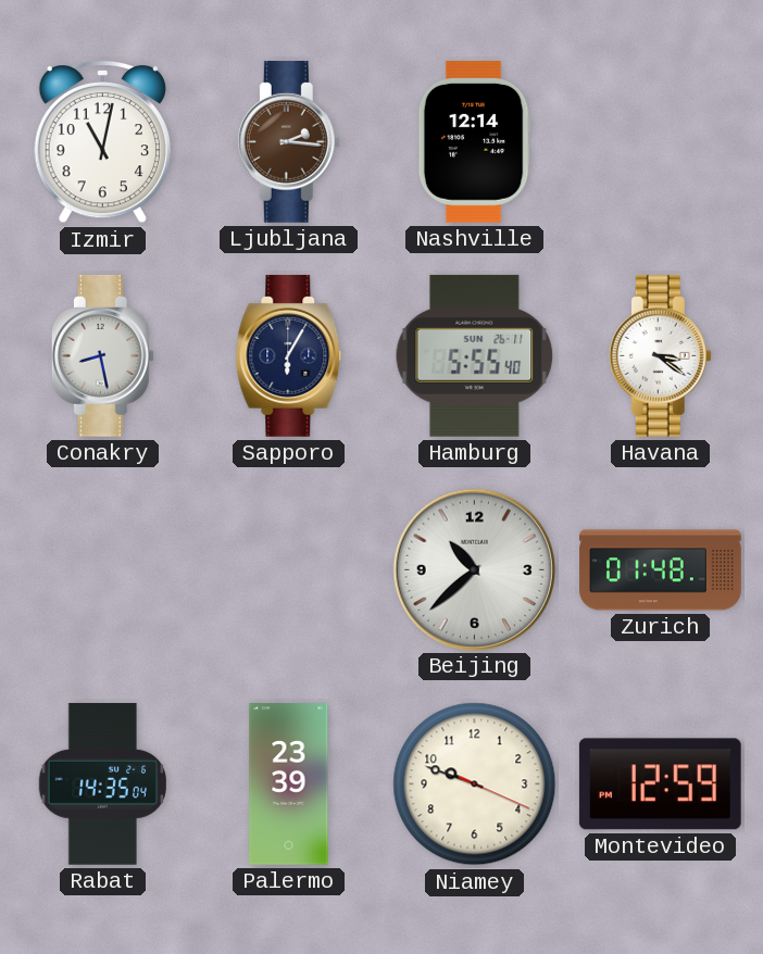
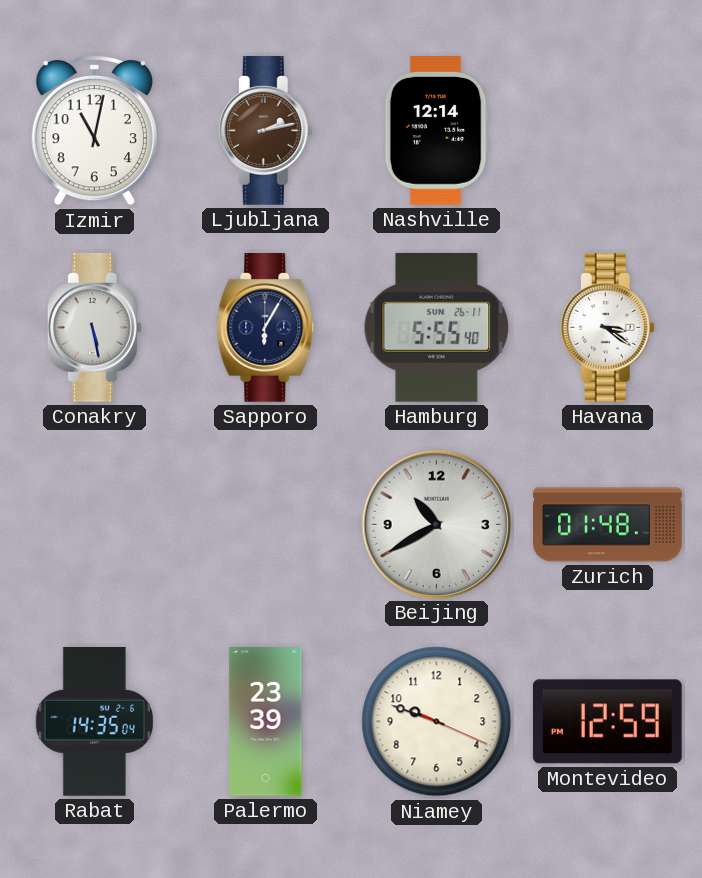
Ljubljana: 2:16 -> 2:13 (265, 130)
Conakry: 8:28 -> 5:28 (94, 327)
Beijing: 10:38 -> 10:40 (436, 524)
